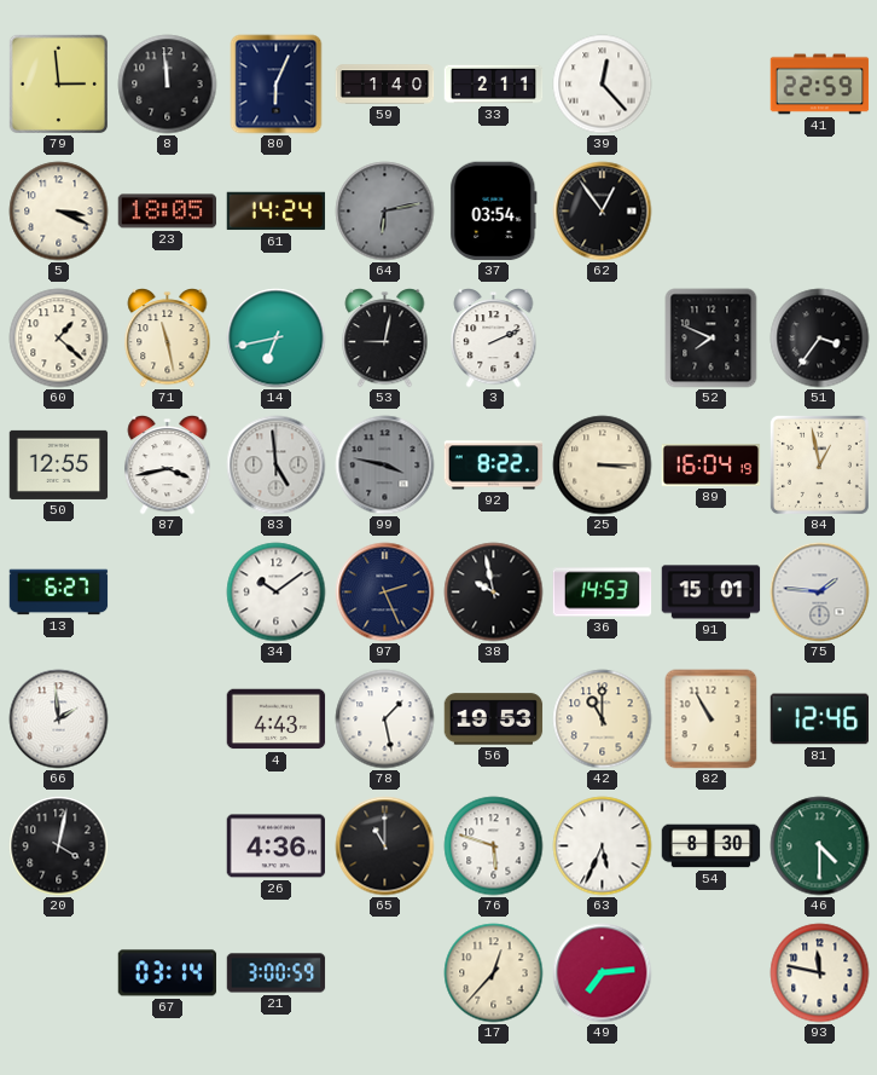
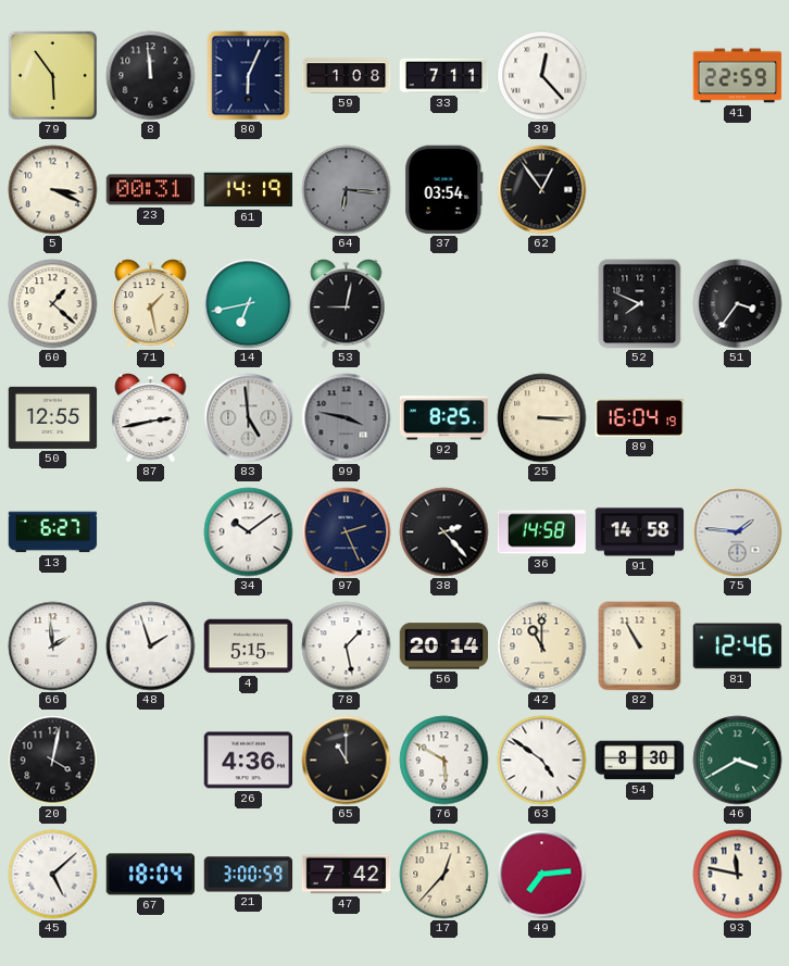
79: 2:59 -> 5:54 (52, 75)
59: 1:40 -> 1:08 (347, 76)
33: 2:11 -> 7:11 (444, 76)
23: 18:05 -> 00:31 (151, 190)
61: 14:24 -> 14:19 (249, 190)
64: 6:13 -> 6:16 (347, 190)
71: 11:28 -> 1:28 (151, 304)
3: 2:11 -> none (494, 339)
87: 3:43 -> 2:43 (151, 418)
92: 8:22 -> 8:25 (444, 418)
84: 12:58 -> none (819, 464)
38: 9:58 -> 2:23 (444, 532)
36: 14:53 -> 14:58 (542, 532)
91: 15:01 -> 14:58 (640, 532)
48: none -> 1:57 (151, 647)
4: 4:43 -> 5:15 (249, 647)
56: 19:53 -> 20:14 (444, 647)
76: 5:48 -> 5:50 (444, 761)
63: 5:34 -> 4:51 (542, 761)
46: 4:30 -> 3:40 (738, 761)
45: none -> 5:08 (53, 875)
67: 03:14 -> 18:04 (151, 875)
47: none -> 7:42 (347, 875)
